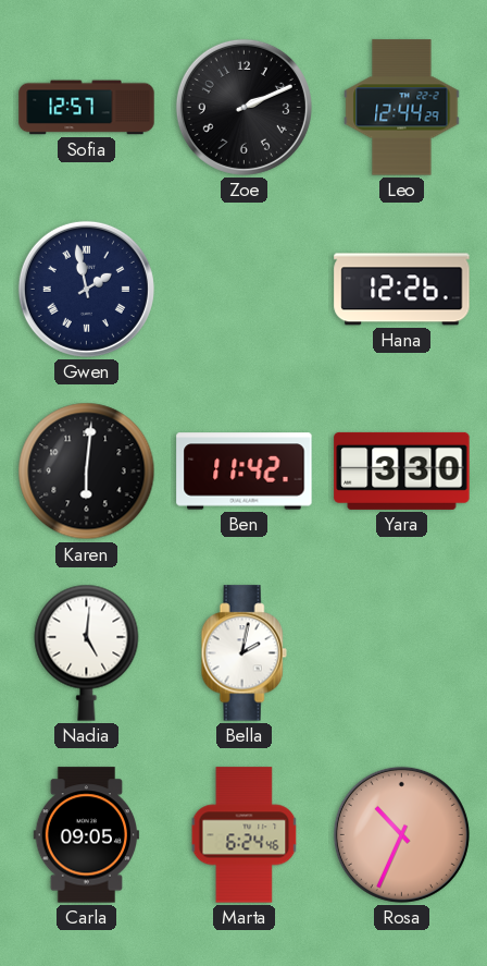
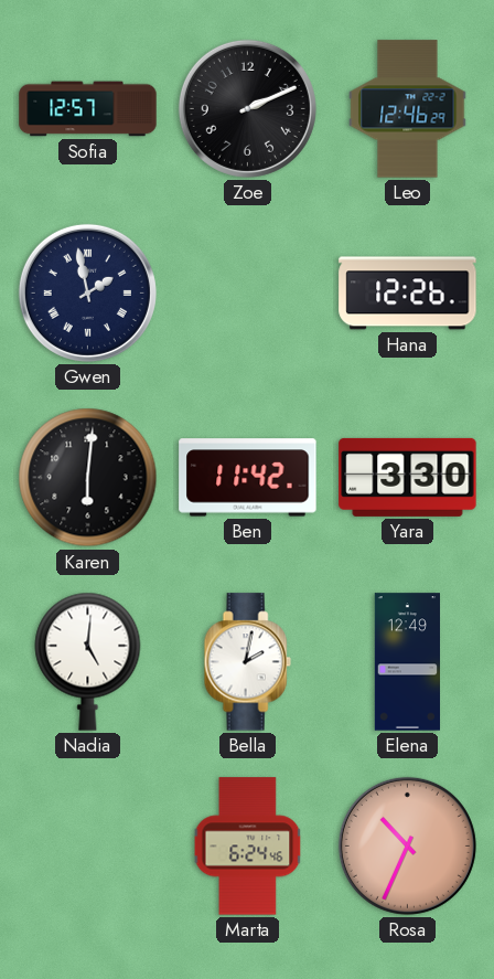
Leo: 12:44 -> 12:46 (408, 109)
Elena: none -> 12:49 (407, 662)
Carla: 09:05 -> none (86, 835)
